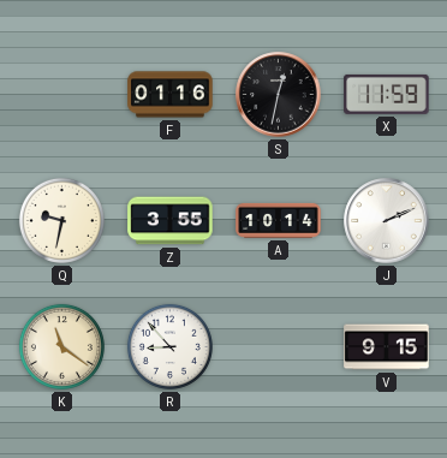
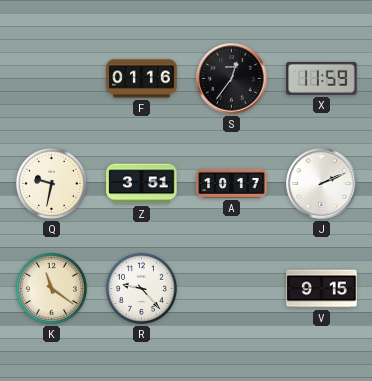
S: 12:32 -> 12:36 (232, 79)
Z: 3:55 -> 3:51 (142, 184)
A: 10:14 -> 10:17 (232, 183)
R: 8:53 -> 9:23 (141, 288)
